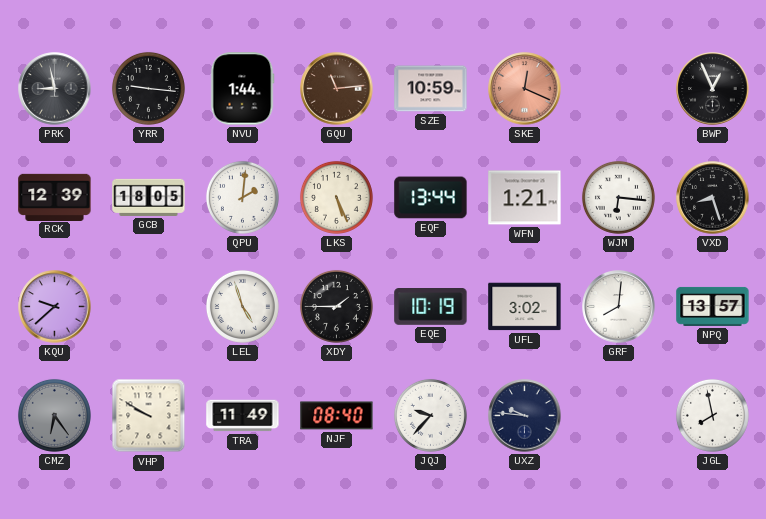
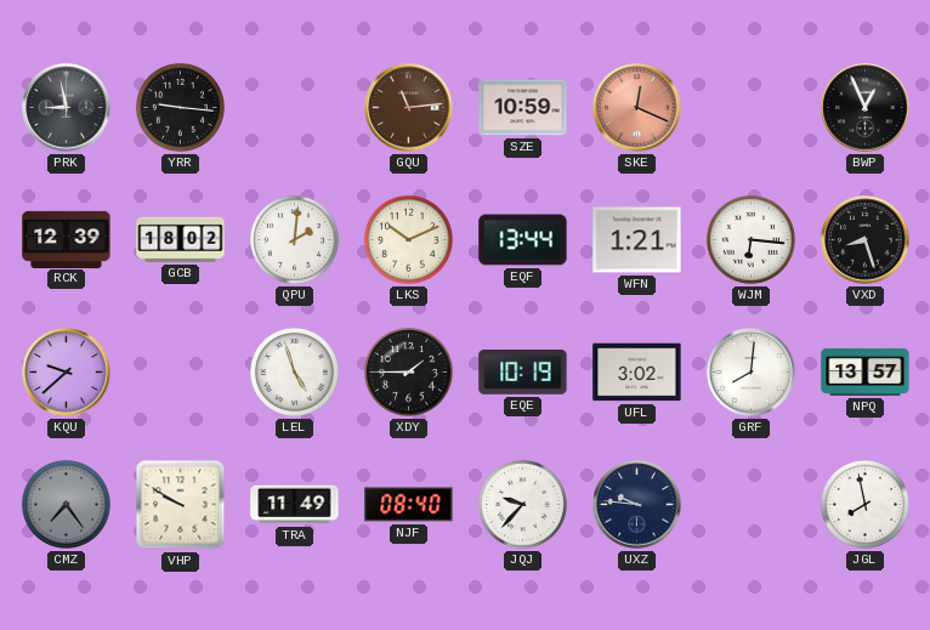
NVU: 1:44 -> none (242, 89)
GCB: 18:05 -> 18:02 (181, 239)
LKS: 5:26 -> 10:11 (408, 239)
CMZ: 6:24 -> 7:24 (66, 504)
